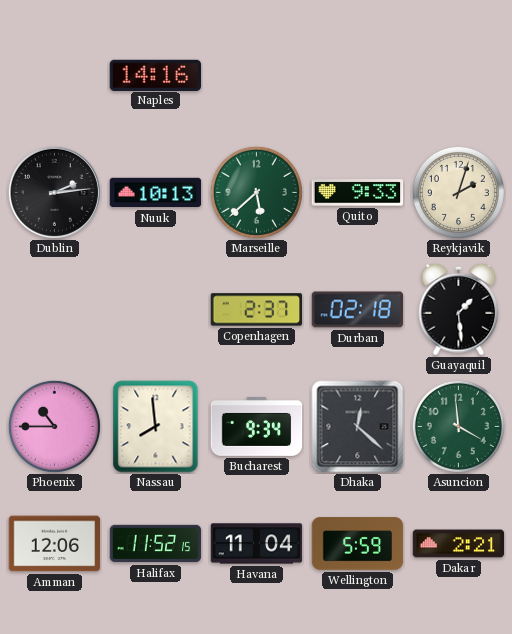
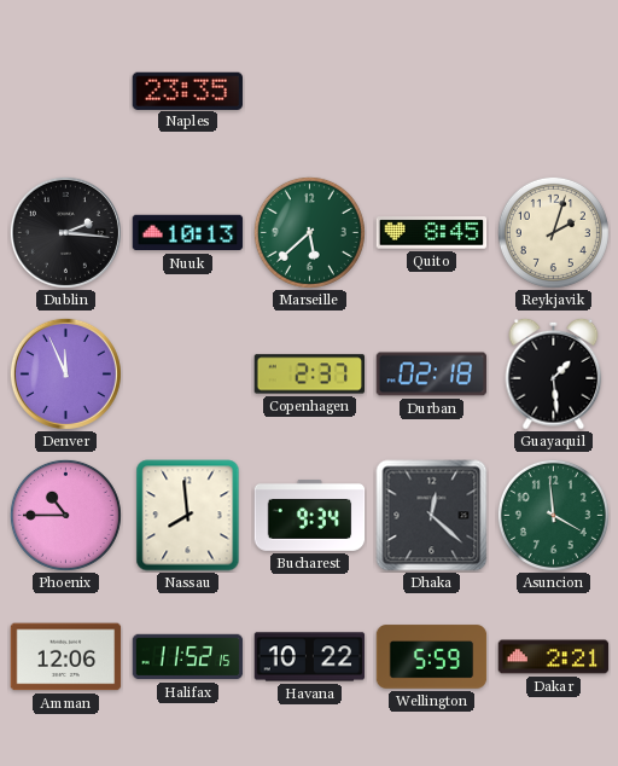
Naples: 14:16 -> 23:35 (188, 91)
Dublin: 2:14 -> 2:16 (65, 232)
Quito: 9:33 -> 8:45 (432, 233)
Denver: none -> 11:56 (65, 373)
Havana: 11:04 -> 10:22 (310, 657)
